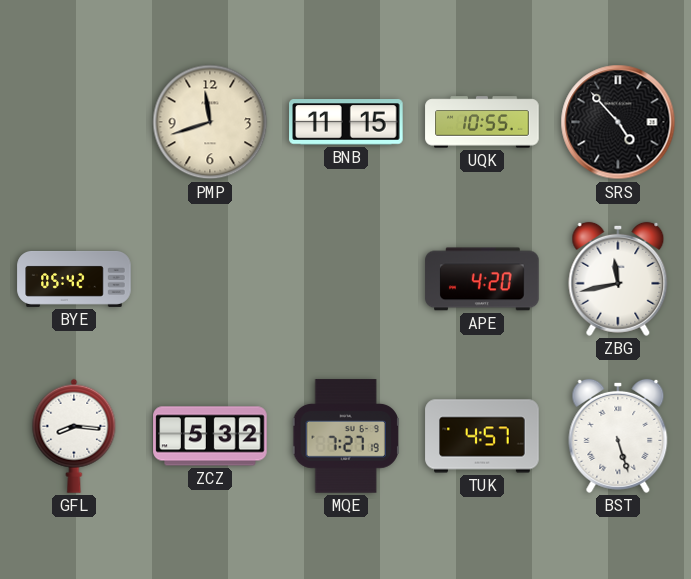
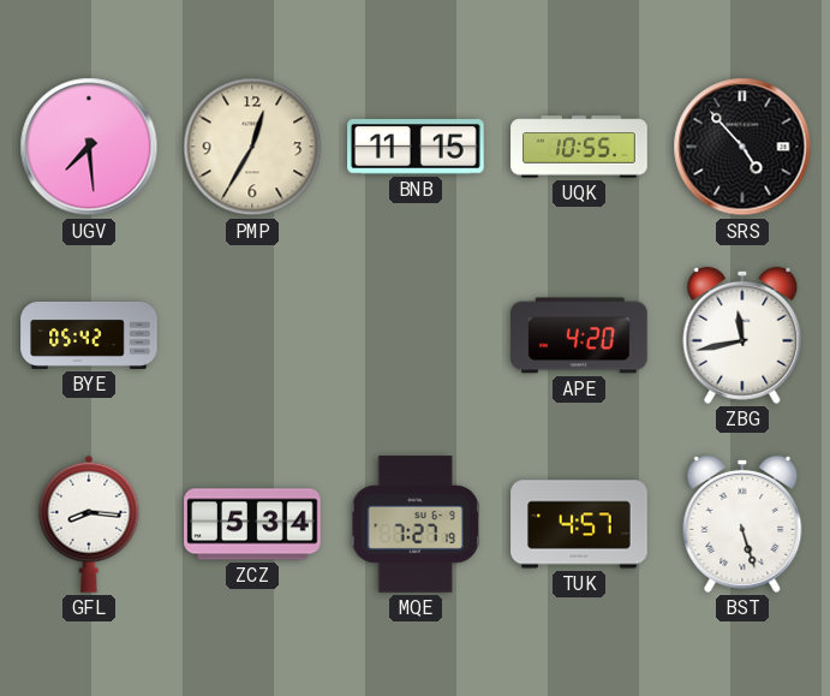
UGV: none -> 7:29 (89, 147)
PMP: 11:42 -> 12:35 (252, 147)
ZCZ: 5:32 -> 5:34 (252, 524)
